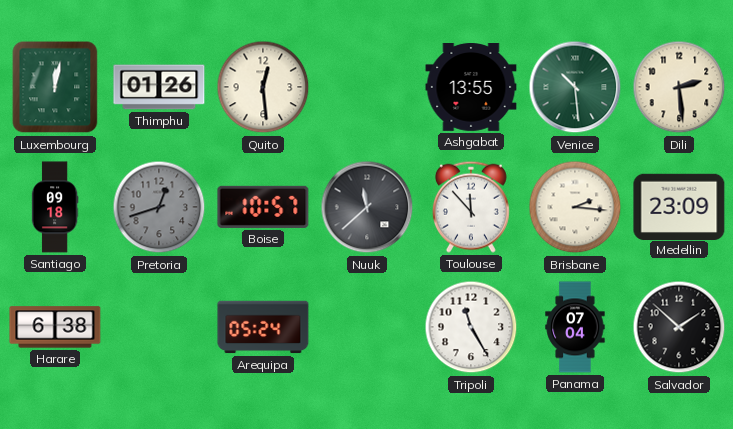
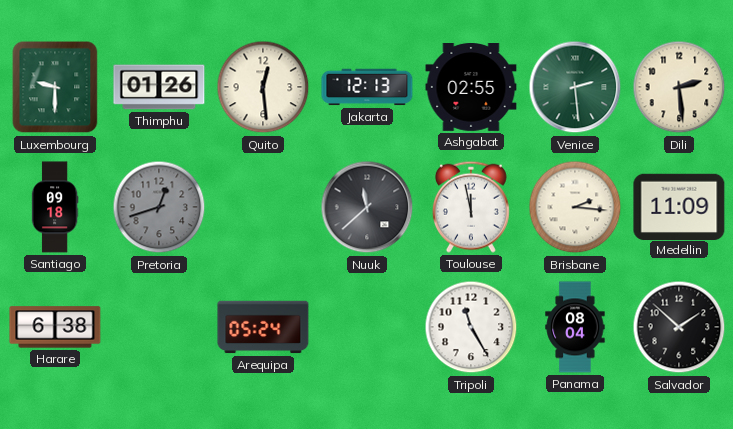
Luxembourg: 12:02 -> 9:30 (55, 87)
Jakarta: none -> 12:13 (367, 87)
Ashgabat: 13:55 -> 02:55 (471, 88)
Venice: 10:29 -> 2:29 (575, 87)
Boise: 10:57 -> none (263, 207)
Toulouse: 11:53 -> 11:58 (471, 207)
Medellin: 23:09 -> 11:09 (679, 206)
Panama: 07:04 -> 08:04 (575, 327)
